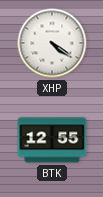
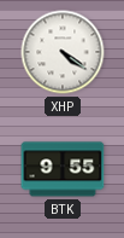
BTK: 12:55 -> 9:55 (63, 169)
